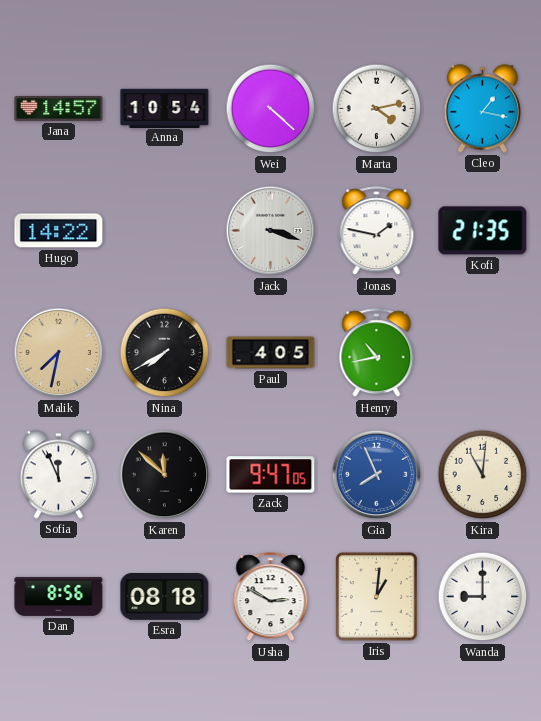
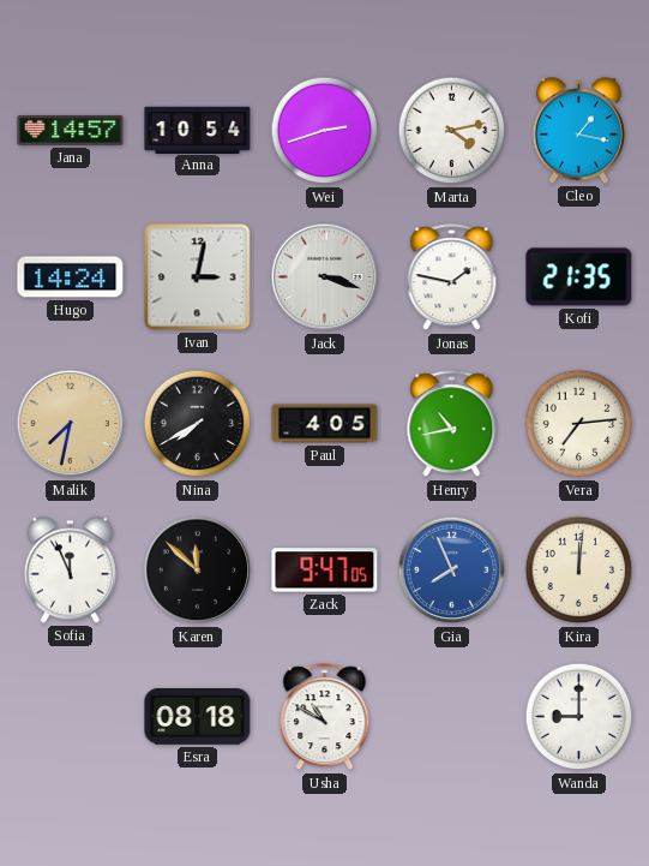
Wei: 4:22 -> 2:42 (325, 131)
Hugo: 14:22 -> 14:24 (71, 277)
Ivan: none -> 3:02 (198, 277)
Vera: none -> 7:14 (579, 424)
Kira: 11:01 -> 12:01 (579, 571)
Dan: 8:56 -> none (59, 596)
Usha: 2:50 -> 10:50 (325, 717)
Iris: 1:01 -> none (377, 597)
